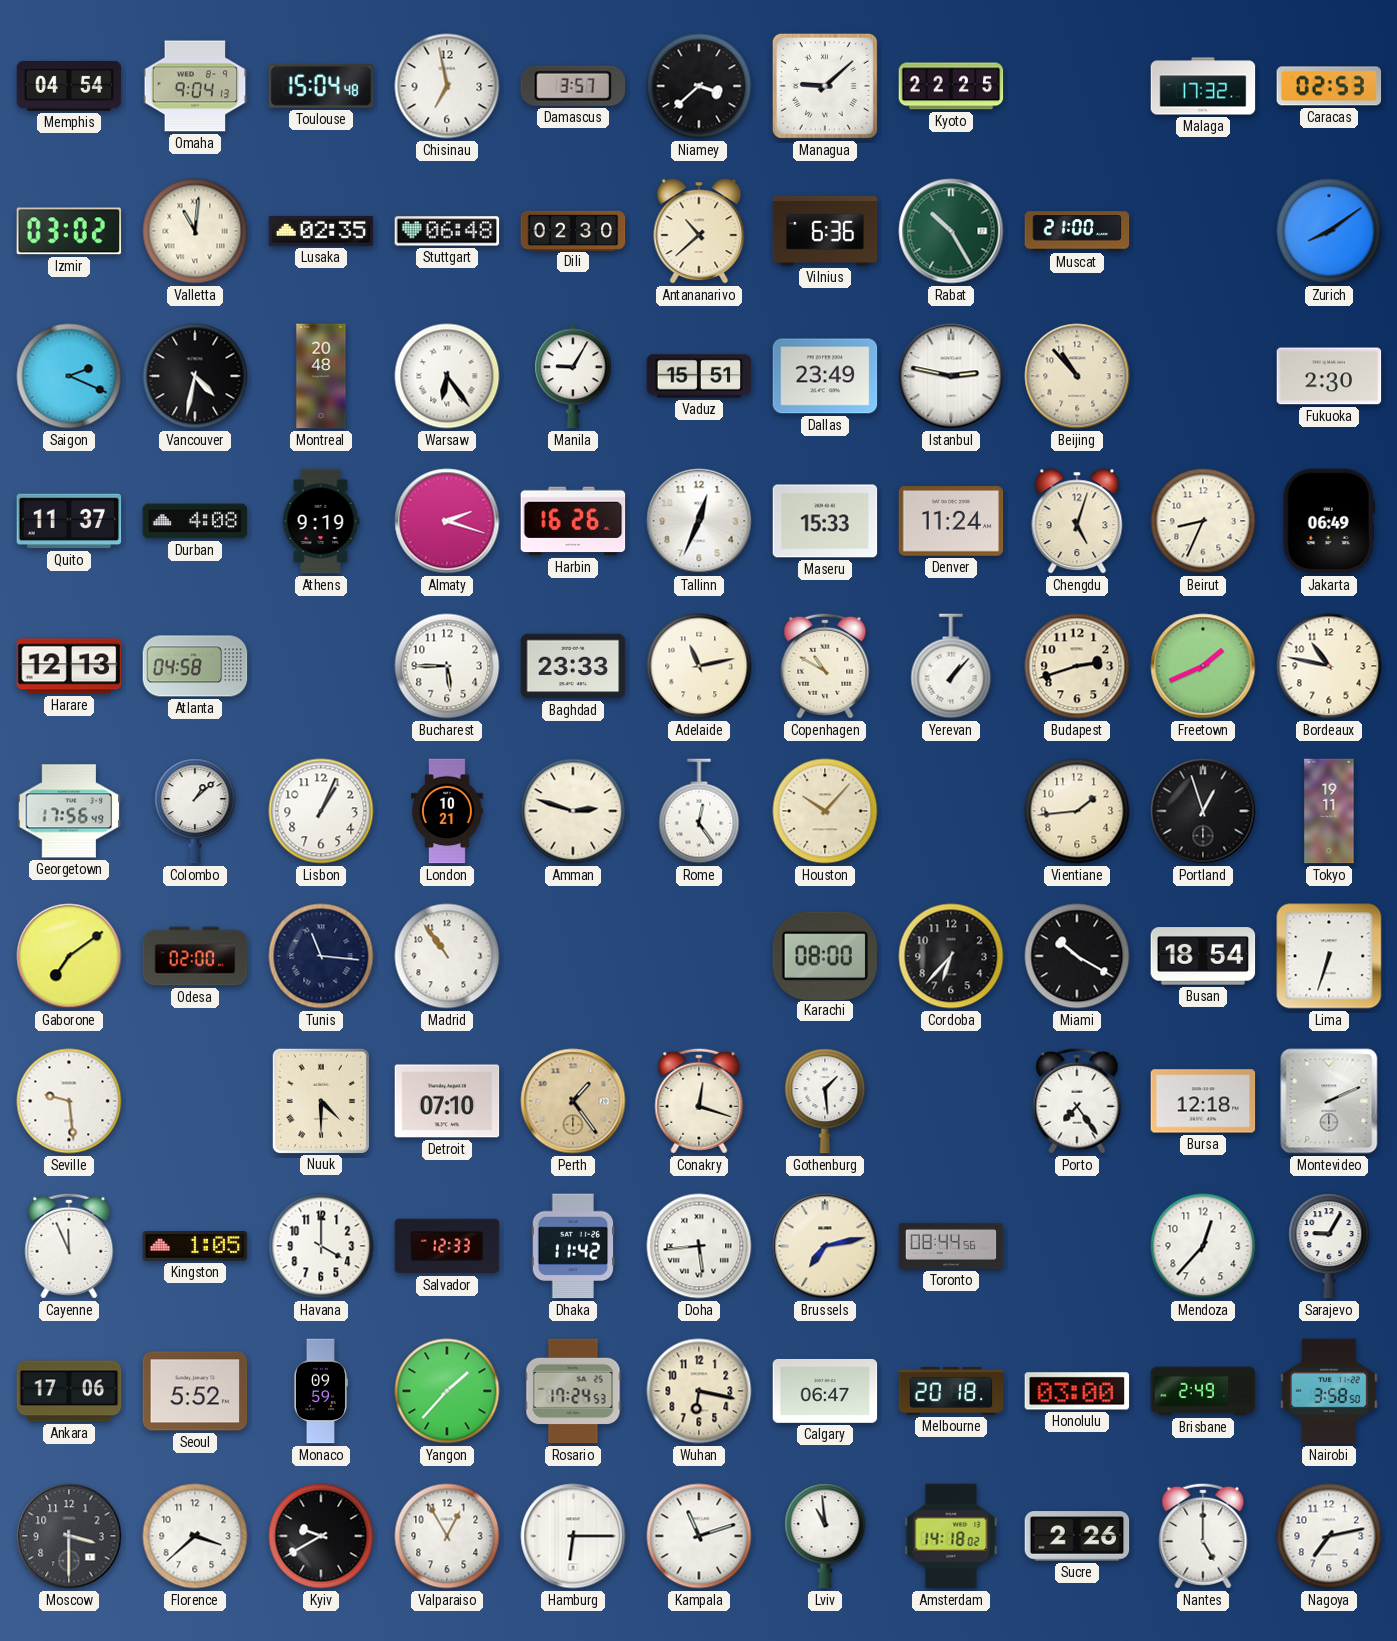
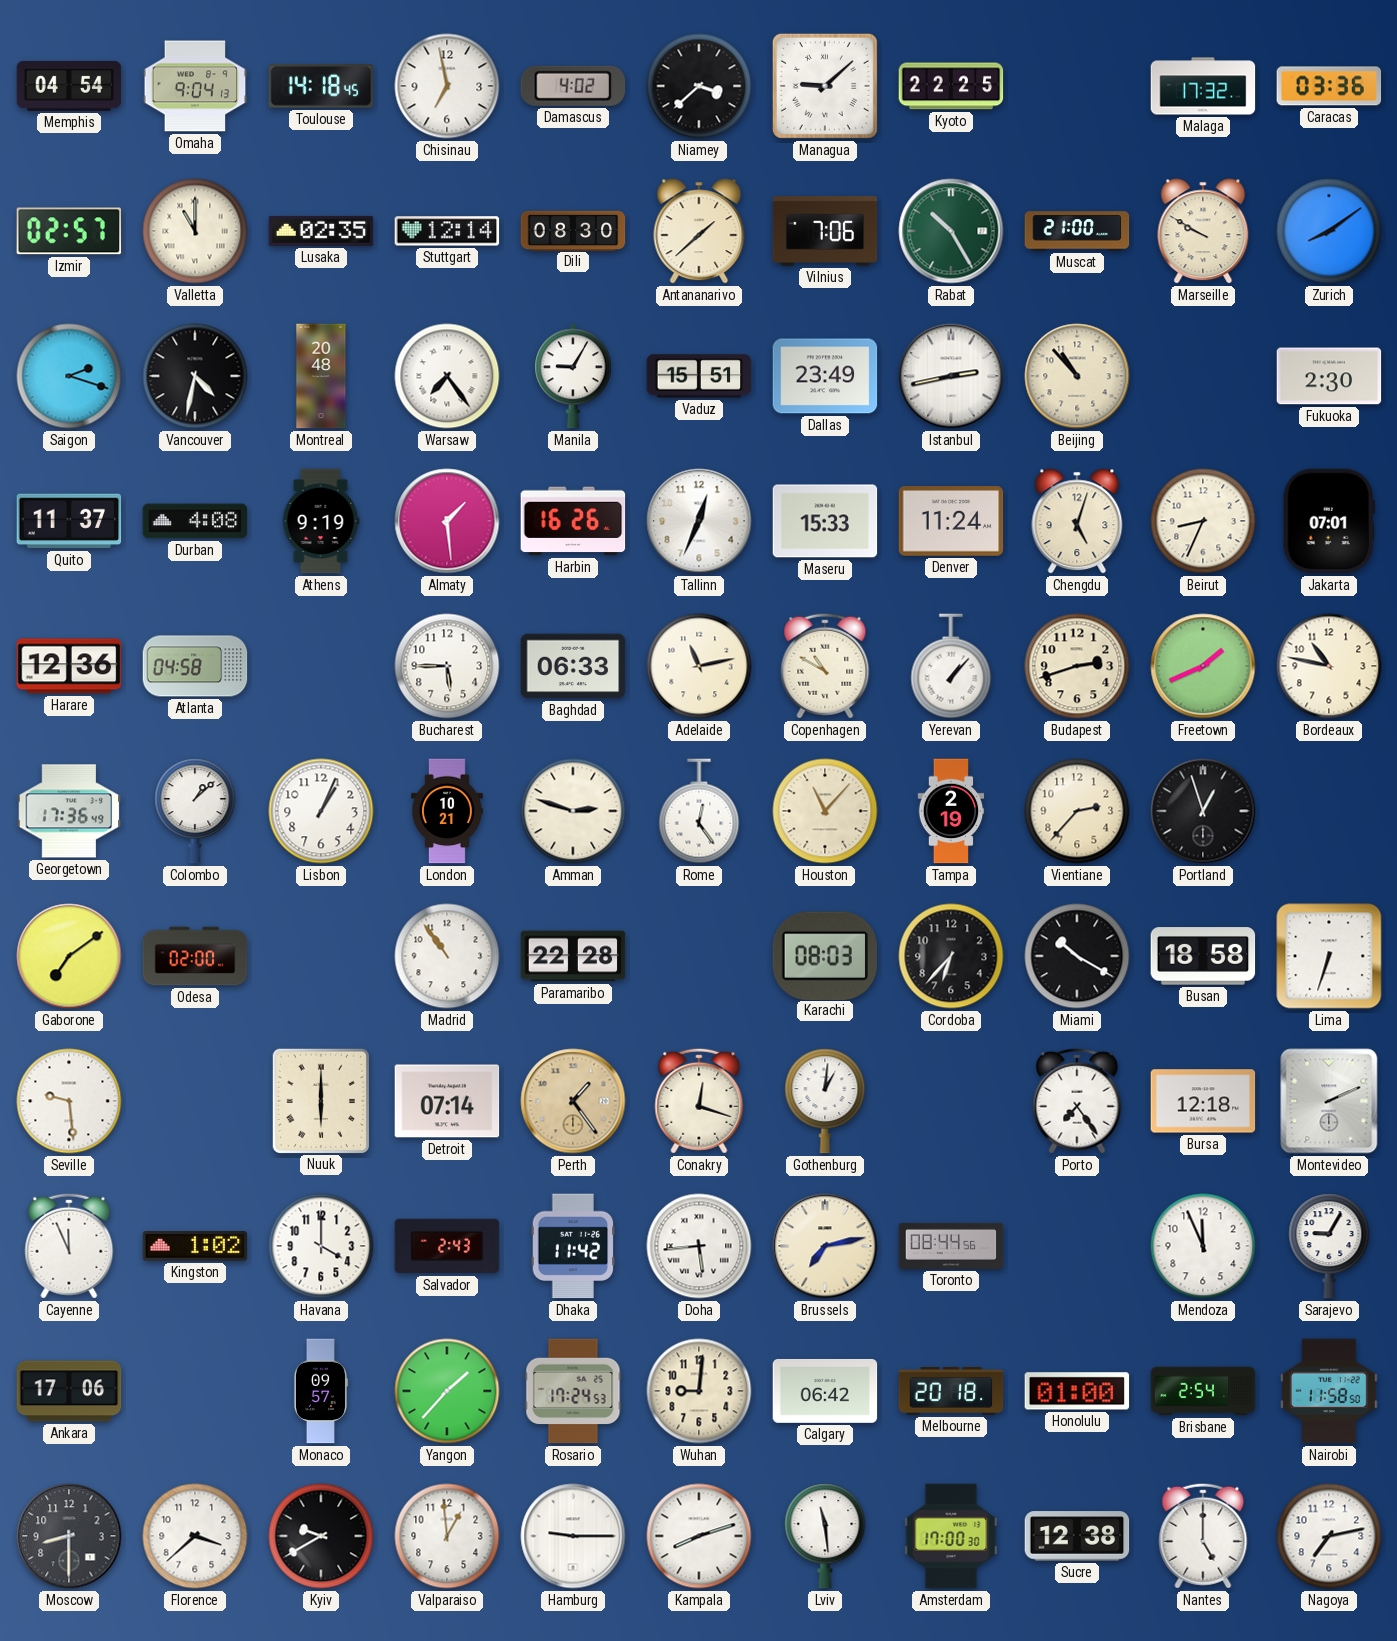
Toulouse: 15:04 -> 14:18 (321, 86)
Damascus: 3:57 -> 4:02 (573, 86)
Caracas: 02:53 -> 03:36 (1329, 86)
Izmir: 03:02 -> 02:57 (69, 231)
Valletta: 11:01 -> 11:00 (195, 231)
Stuttgart: 06:48 -> 12:14 (447, 231)
Dili: 02:30 -> 08:30 (573, 230)
Antananarivo: 10:38 -> 1:38 (699, 231)
Vilnius: 6:36 -> 7:06 (825, 231)
Marseille: none -> 9:50 (1203, 231)
Saigon: 2:19 -> 2:18 (69, 376)
Warsaw: 6:24 -> 7:24 (447, 376)
Istanbul: 2:47 -> 2:43 (951, 376)
Almaty: 2:18 -> 1:29 (447, 521)
Jakarta: 06:49 -> 07:01 (1329, 521)
Harare: 12:13 -> 12:36 (69, 666)
Baghdad: 23:33 -> 06:33 (573, 666)
Georgetown: 17:56 -> 17:36 (69, 811)
Houston: 10:07 -> 11:07 (825, 811)
Tampa: none -> 2:19 (951, 811)
Vientiane: 1:44 -> 2:37 (1077, 811)
Tokyo: 19:11 -> none (1329, 811)
Tunis: 11:16 -> none (321, 956)
Paramaribo: none -> 22:28 (573, 956)
Karachi: 08:00 -> 08:03 (824, 955)
Busan: 18:54 -> 18:58 (1203, 956)
Nuuk: 4:30 -> 6:00 (320, 1100)
Detroit: 07:10 -> 07:14 (447, 1101)
Gothenburg: 1:29 -> 1:01 (825, 1101)
Kingston: 1:05 -> 1:02 (195, 1246)
Salvador: 12:33 -> 2:43 (447, 1246)
Mendoza: 12:37 -> 11:56 (1203, 1246)
Seoul: 5:52 -> none (195, 1391)
Monaco: 09:59 -> 09:57 (320, 1391)
Wuhan: 6:17 -> 9:01 (699, 1391)
Calgary: 06:47 -> 06:42 (825, 1391)
Honolulu: 03:00 -> 01:00 (1077, 1391)
Brisbane: 2:49 -> 2:54 (1203, 1391)
Nairobi: 3:58 -> 11:58 (1330, 1391)
Moscow: 3:30 -> 8:30 (69, 1536)
Valparaiso: 12:55 -> 12:59 (447, 1536)
Hamburg: 6:15 -> 9:15 (573, 1536)
Kampala: 11:12 -> 8:12 (699, 1536)
Lviv: 10:59 -> 11:29 (825, 1536)
Amsterdam: 14:18 -> 17:00 (951, 1536)
Sucre: 2:26 -> 12:38 (1077, 1536)
